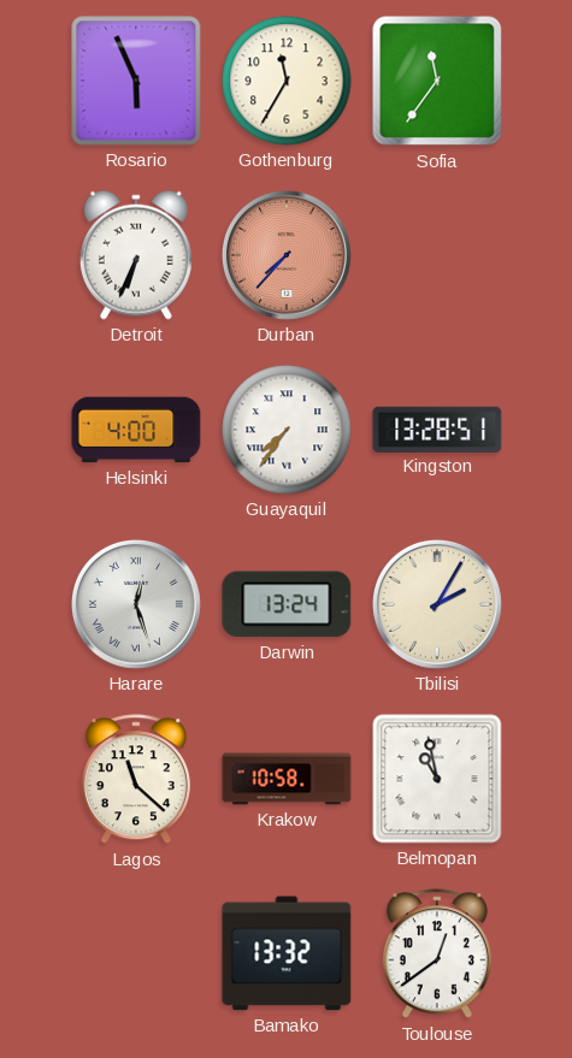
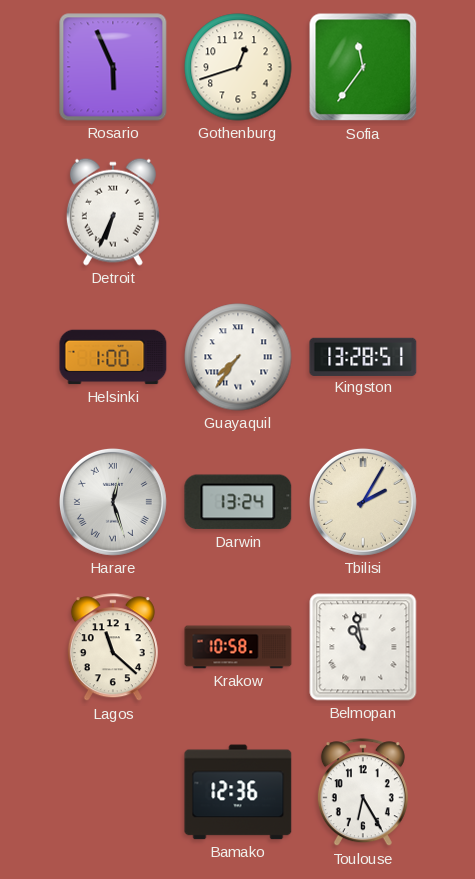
Gothenburg: 11:35 -> 12:42 (238, 67)
Durban: 7:37 -> none (287, 255)
Helsinki: 4:00 -> 1:00 (113, 357)
Bamako: 13:32 -> 12:36 (238, 792)
Toulouse: 12:39 -> 6:25 (363, 793)
